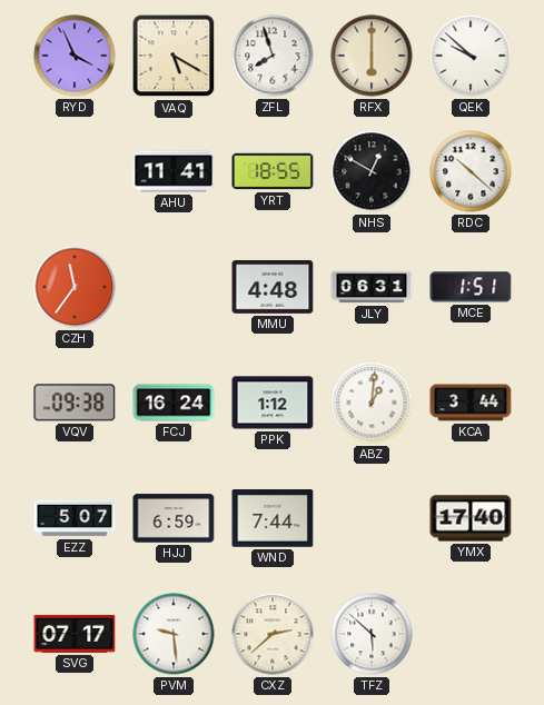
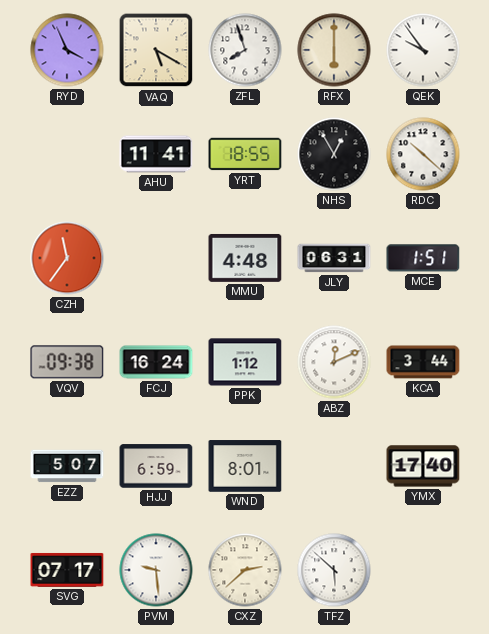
QEK: 9:52 -> 9:54 (423, 50)
NHS: 12:50 -> 12:55 (334, 154)
ABZ: 1:01 -> 12:11 (334, 362)
WND: 7:44 -> 8:01 (245, 466)
